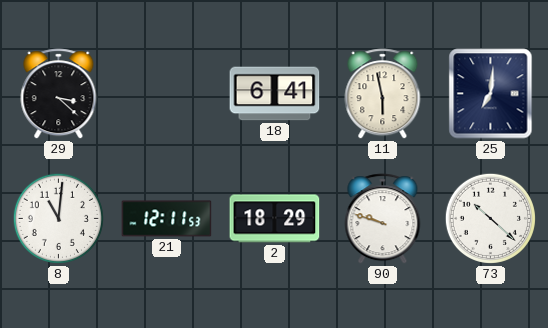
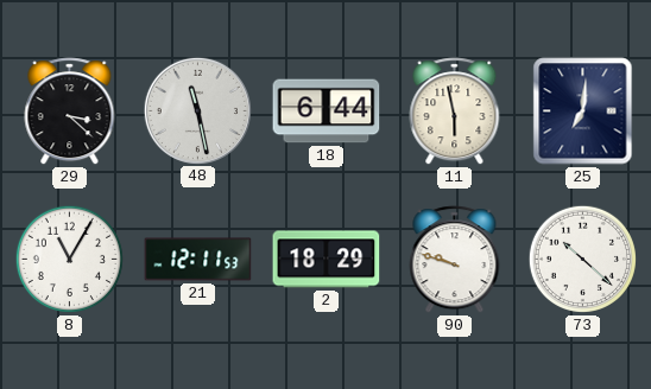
48: none -> 11:28 (197, 110)
18: 6:41 -> 6:44 (327, 111)
8: 11:01 -> 11:05 (69, 259)
